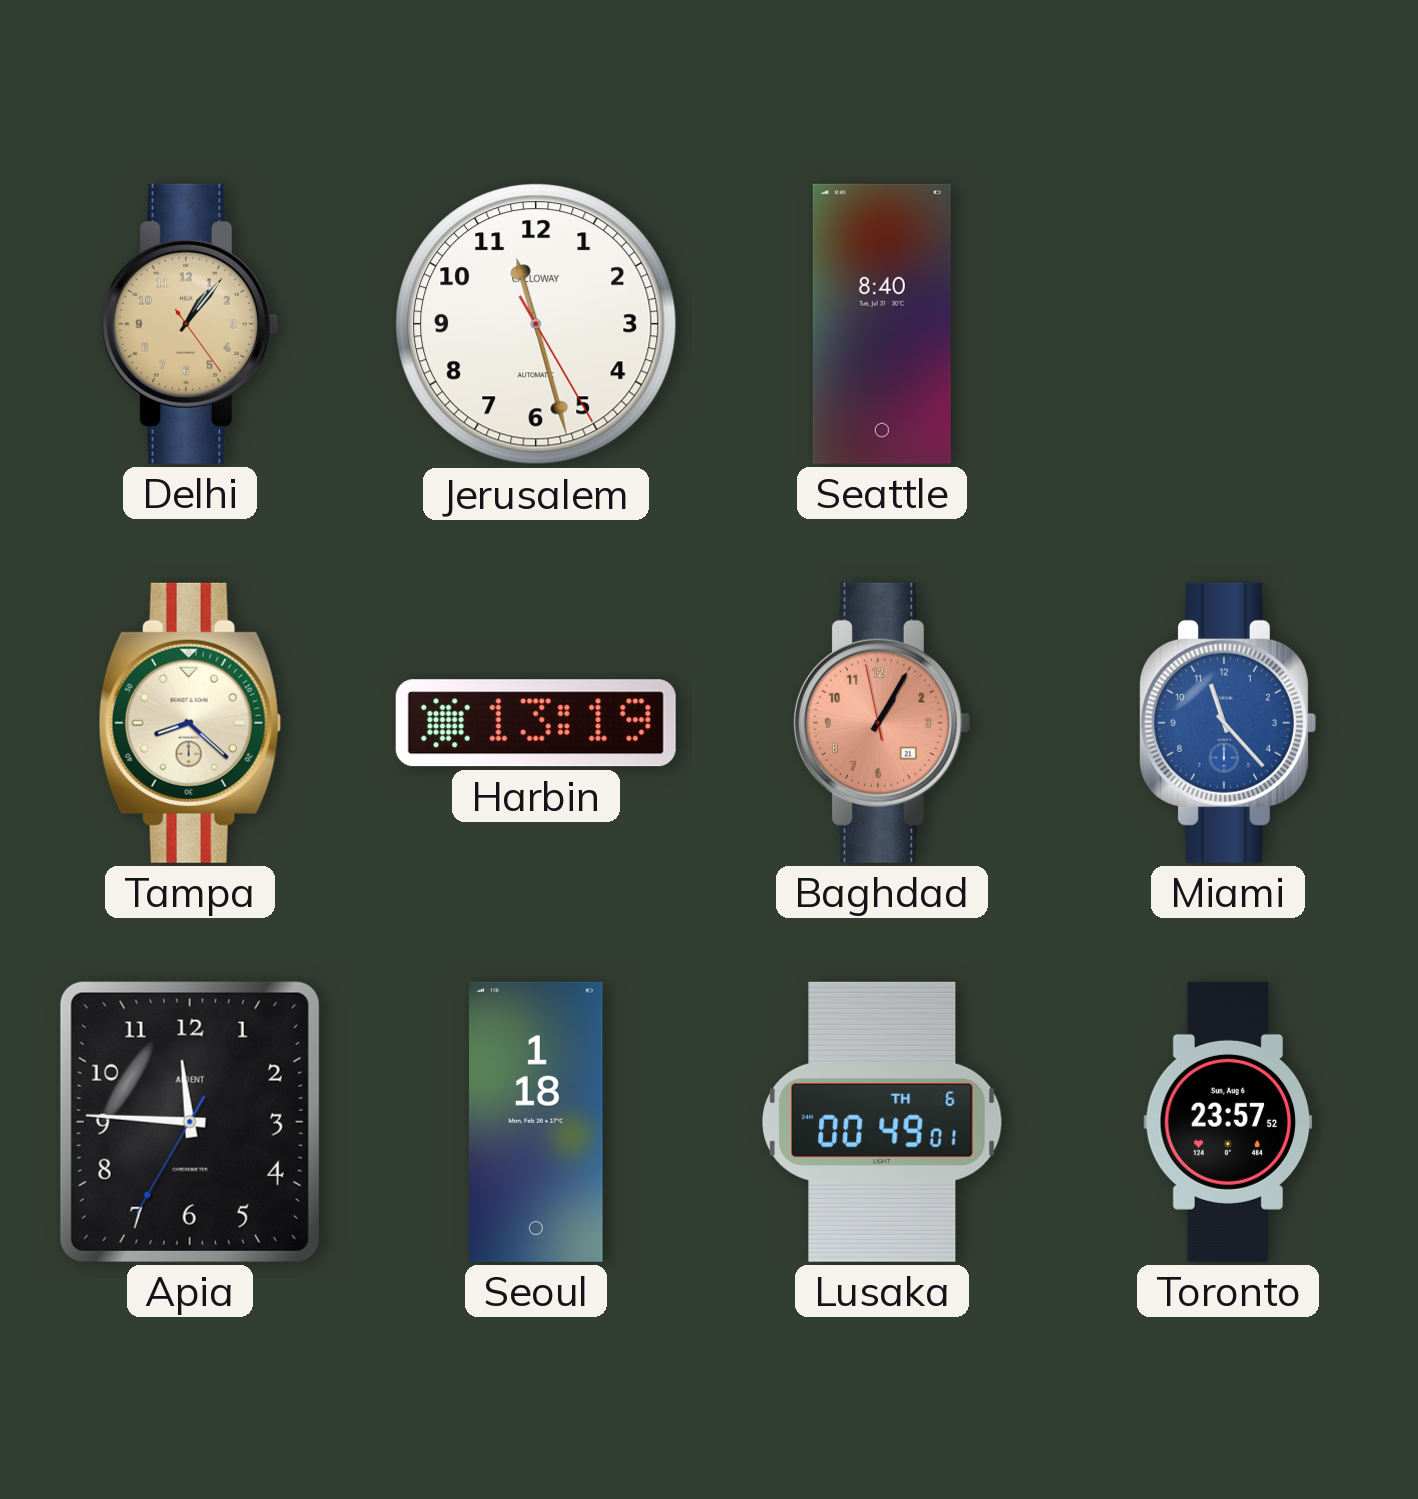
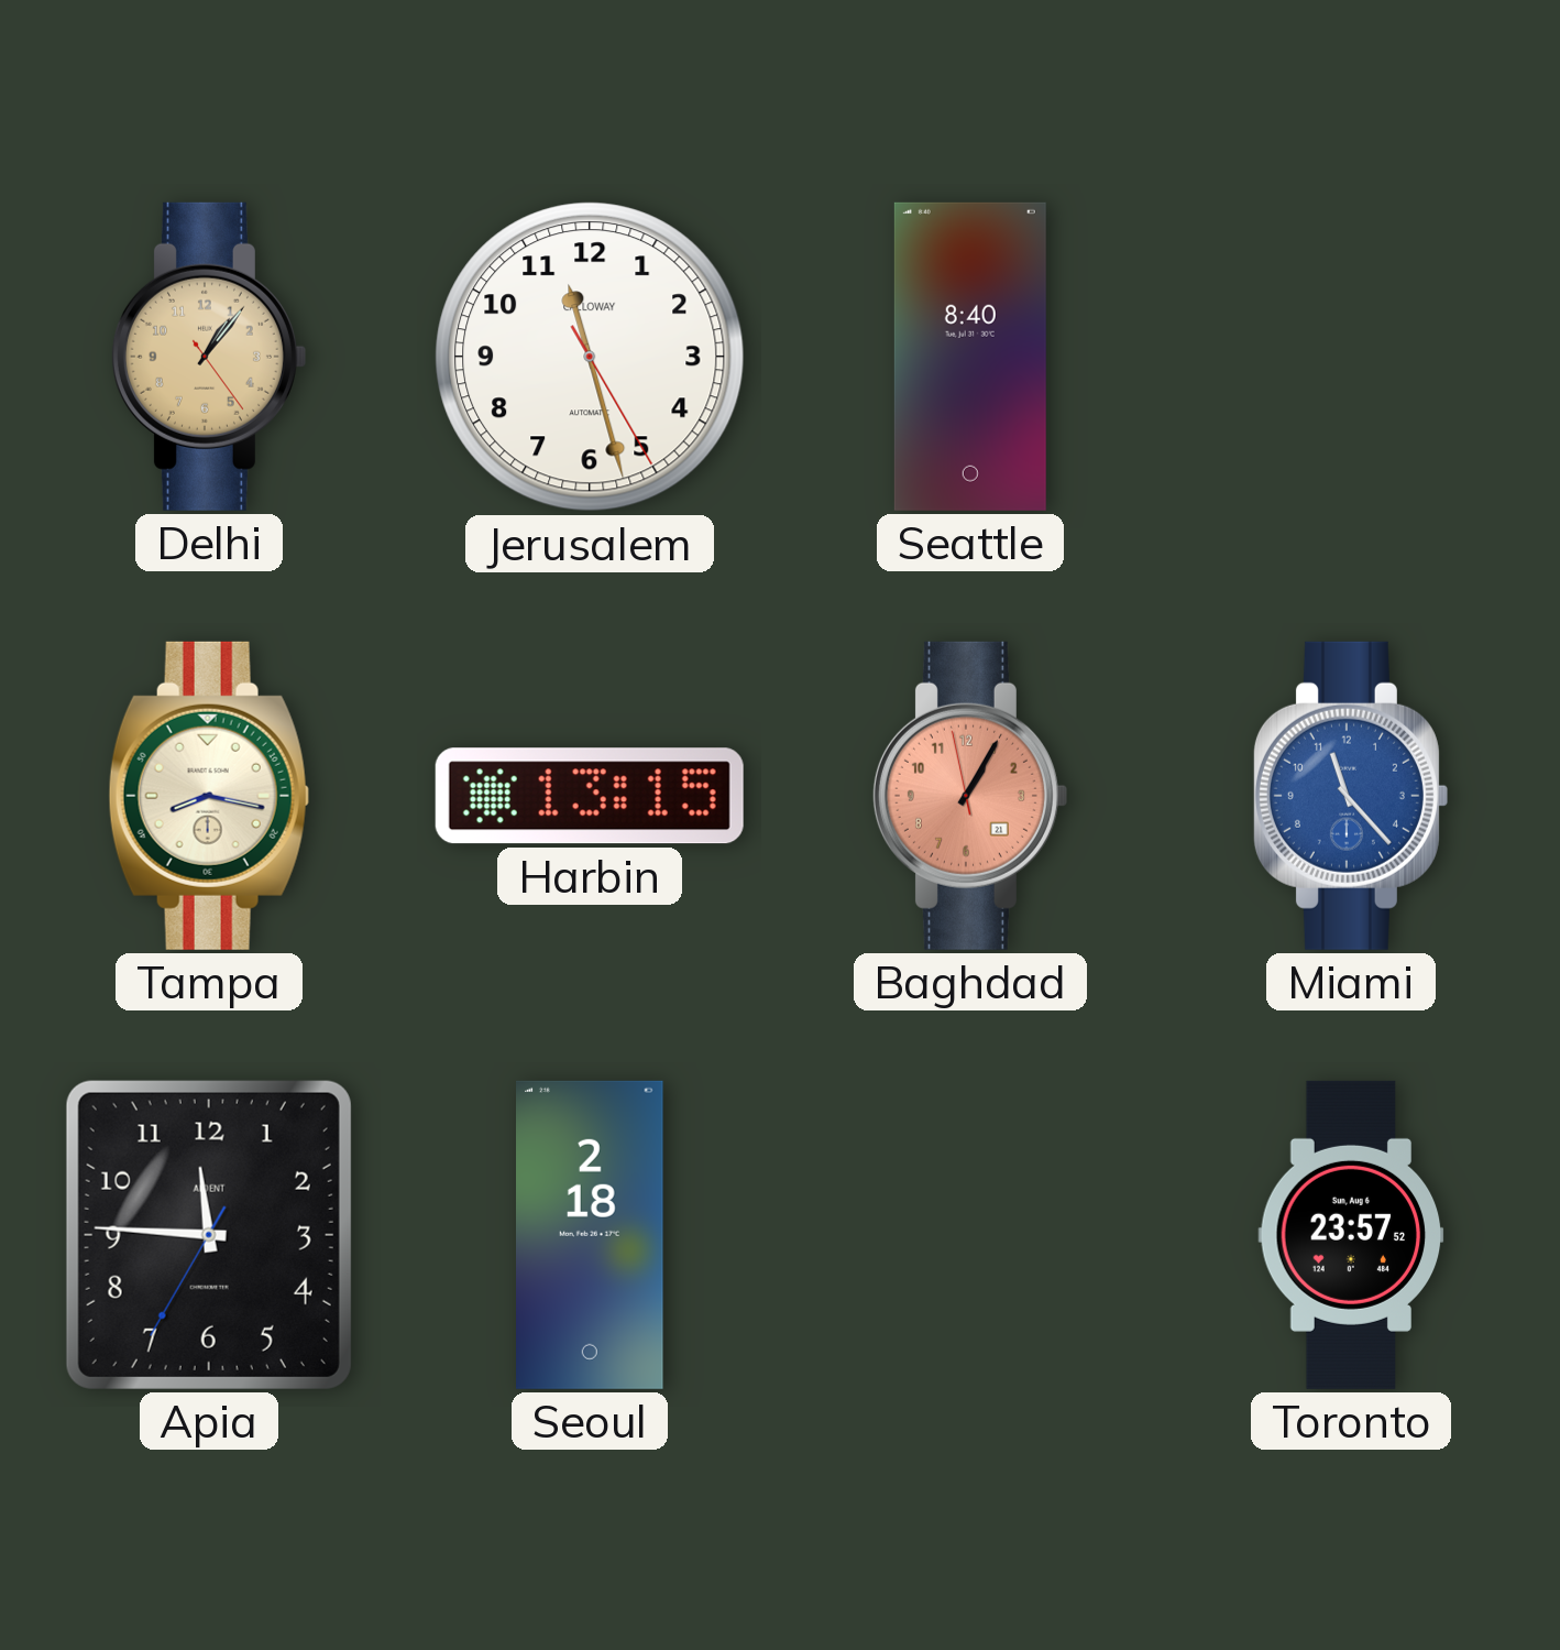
Tampa: 8:22 -> 8:17 (209, 796)
Harbin: 13:19 -> 13:15 (590, 796)
Seoul: 1:18 -> 2:18 (591, 1235)
Lusaka: 00:49 -> none (883, 1122)
